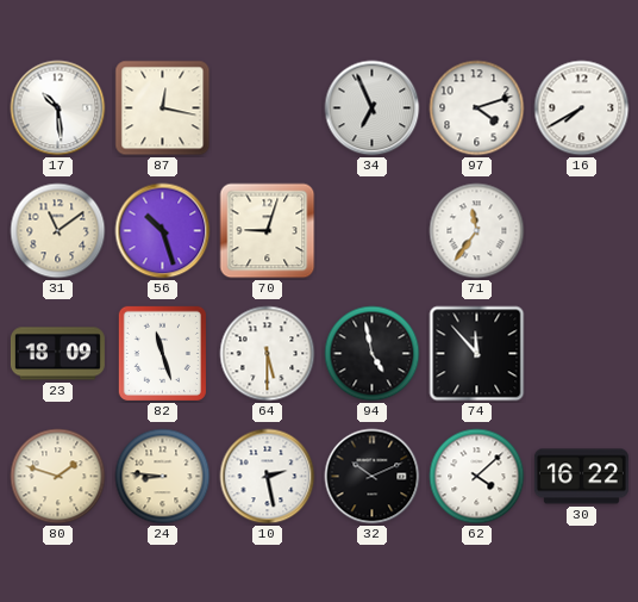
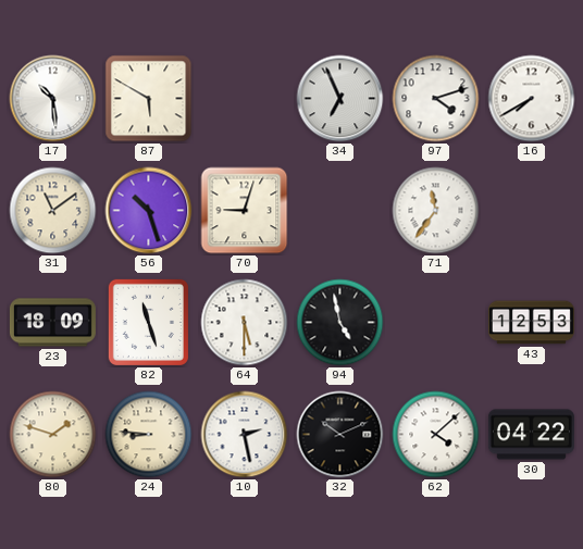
87: 12:17 -> 5:50 (149, 99)
74: 11:53 -> none (477, 354)
43: none -> 12:53 (531, 323)
30: 16:22 -> 04:22 (531, 435)
